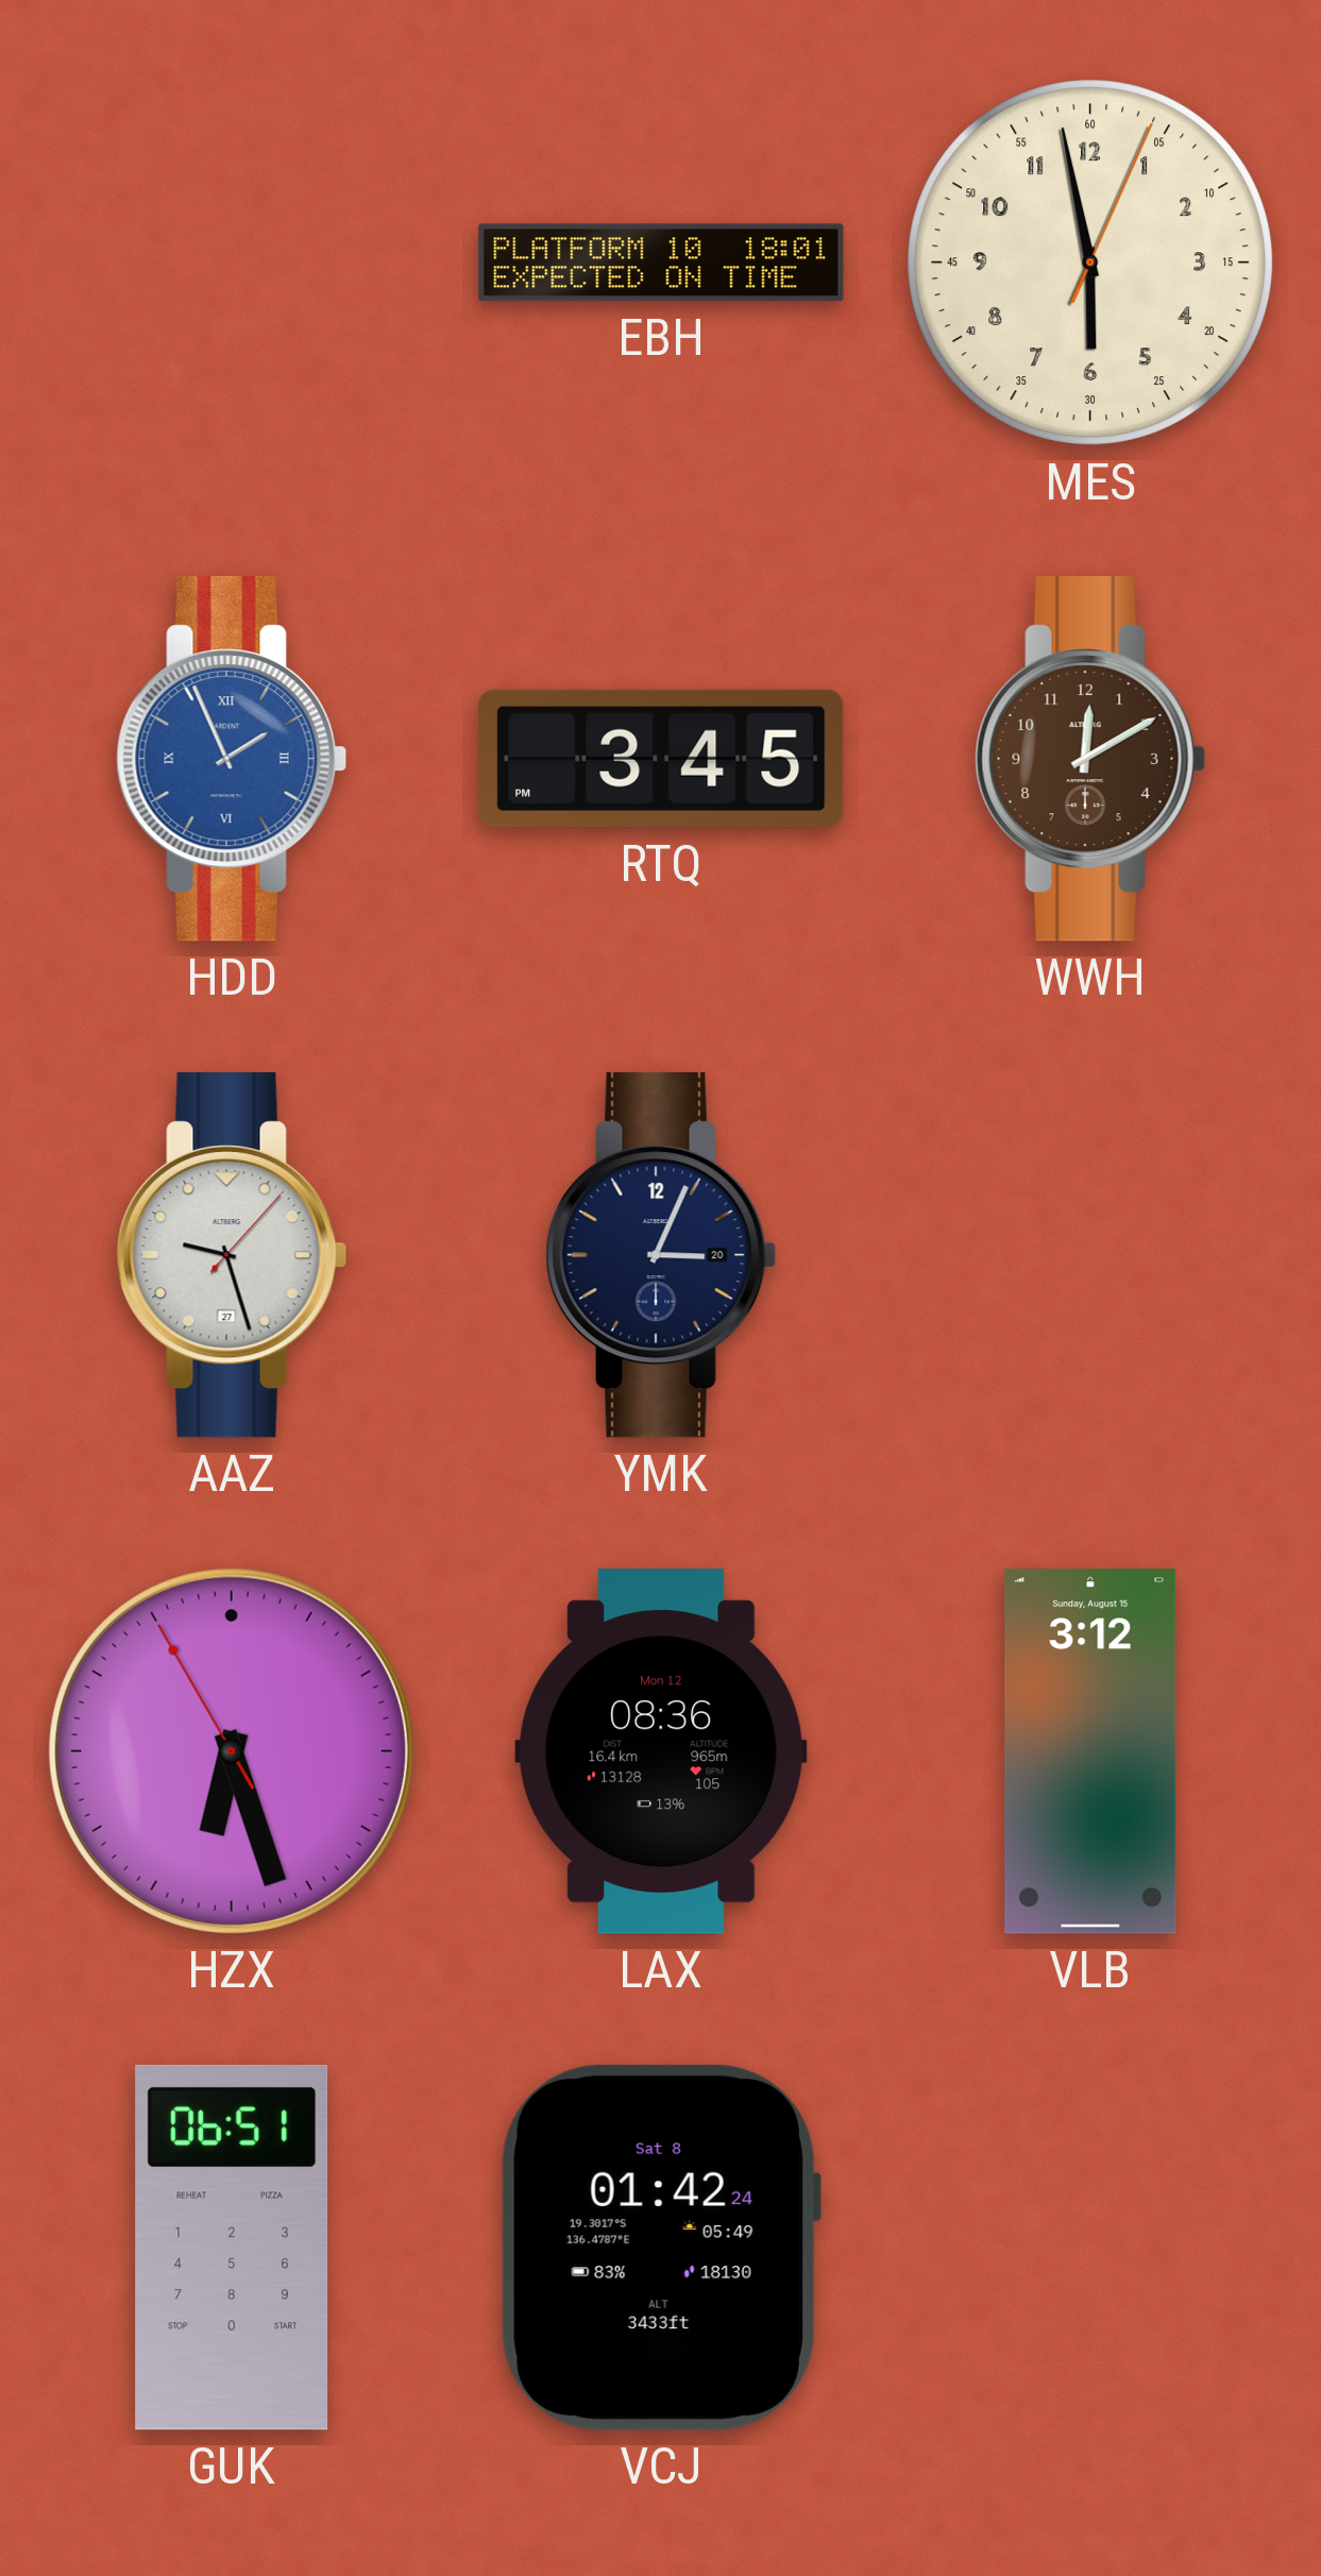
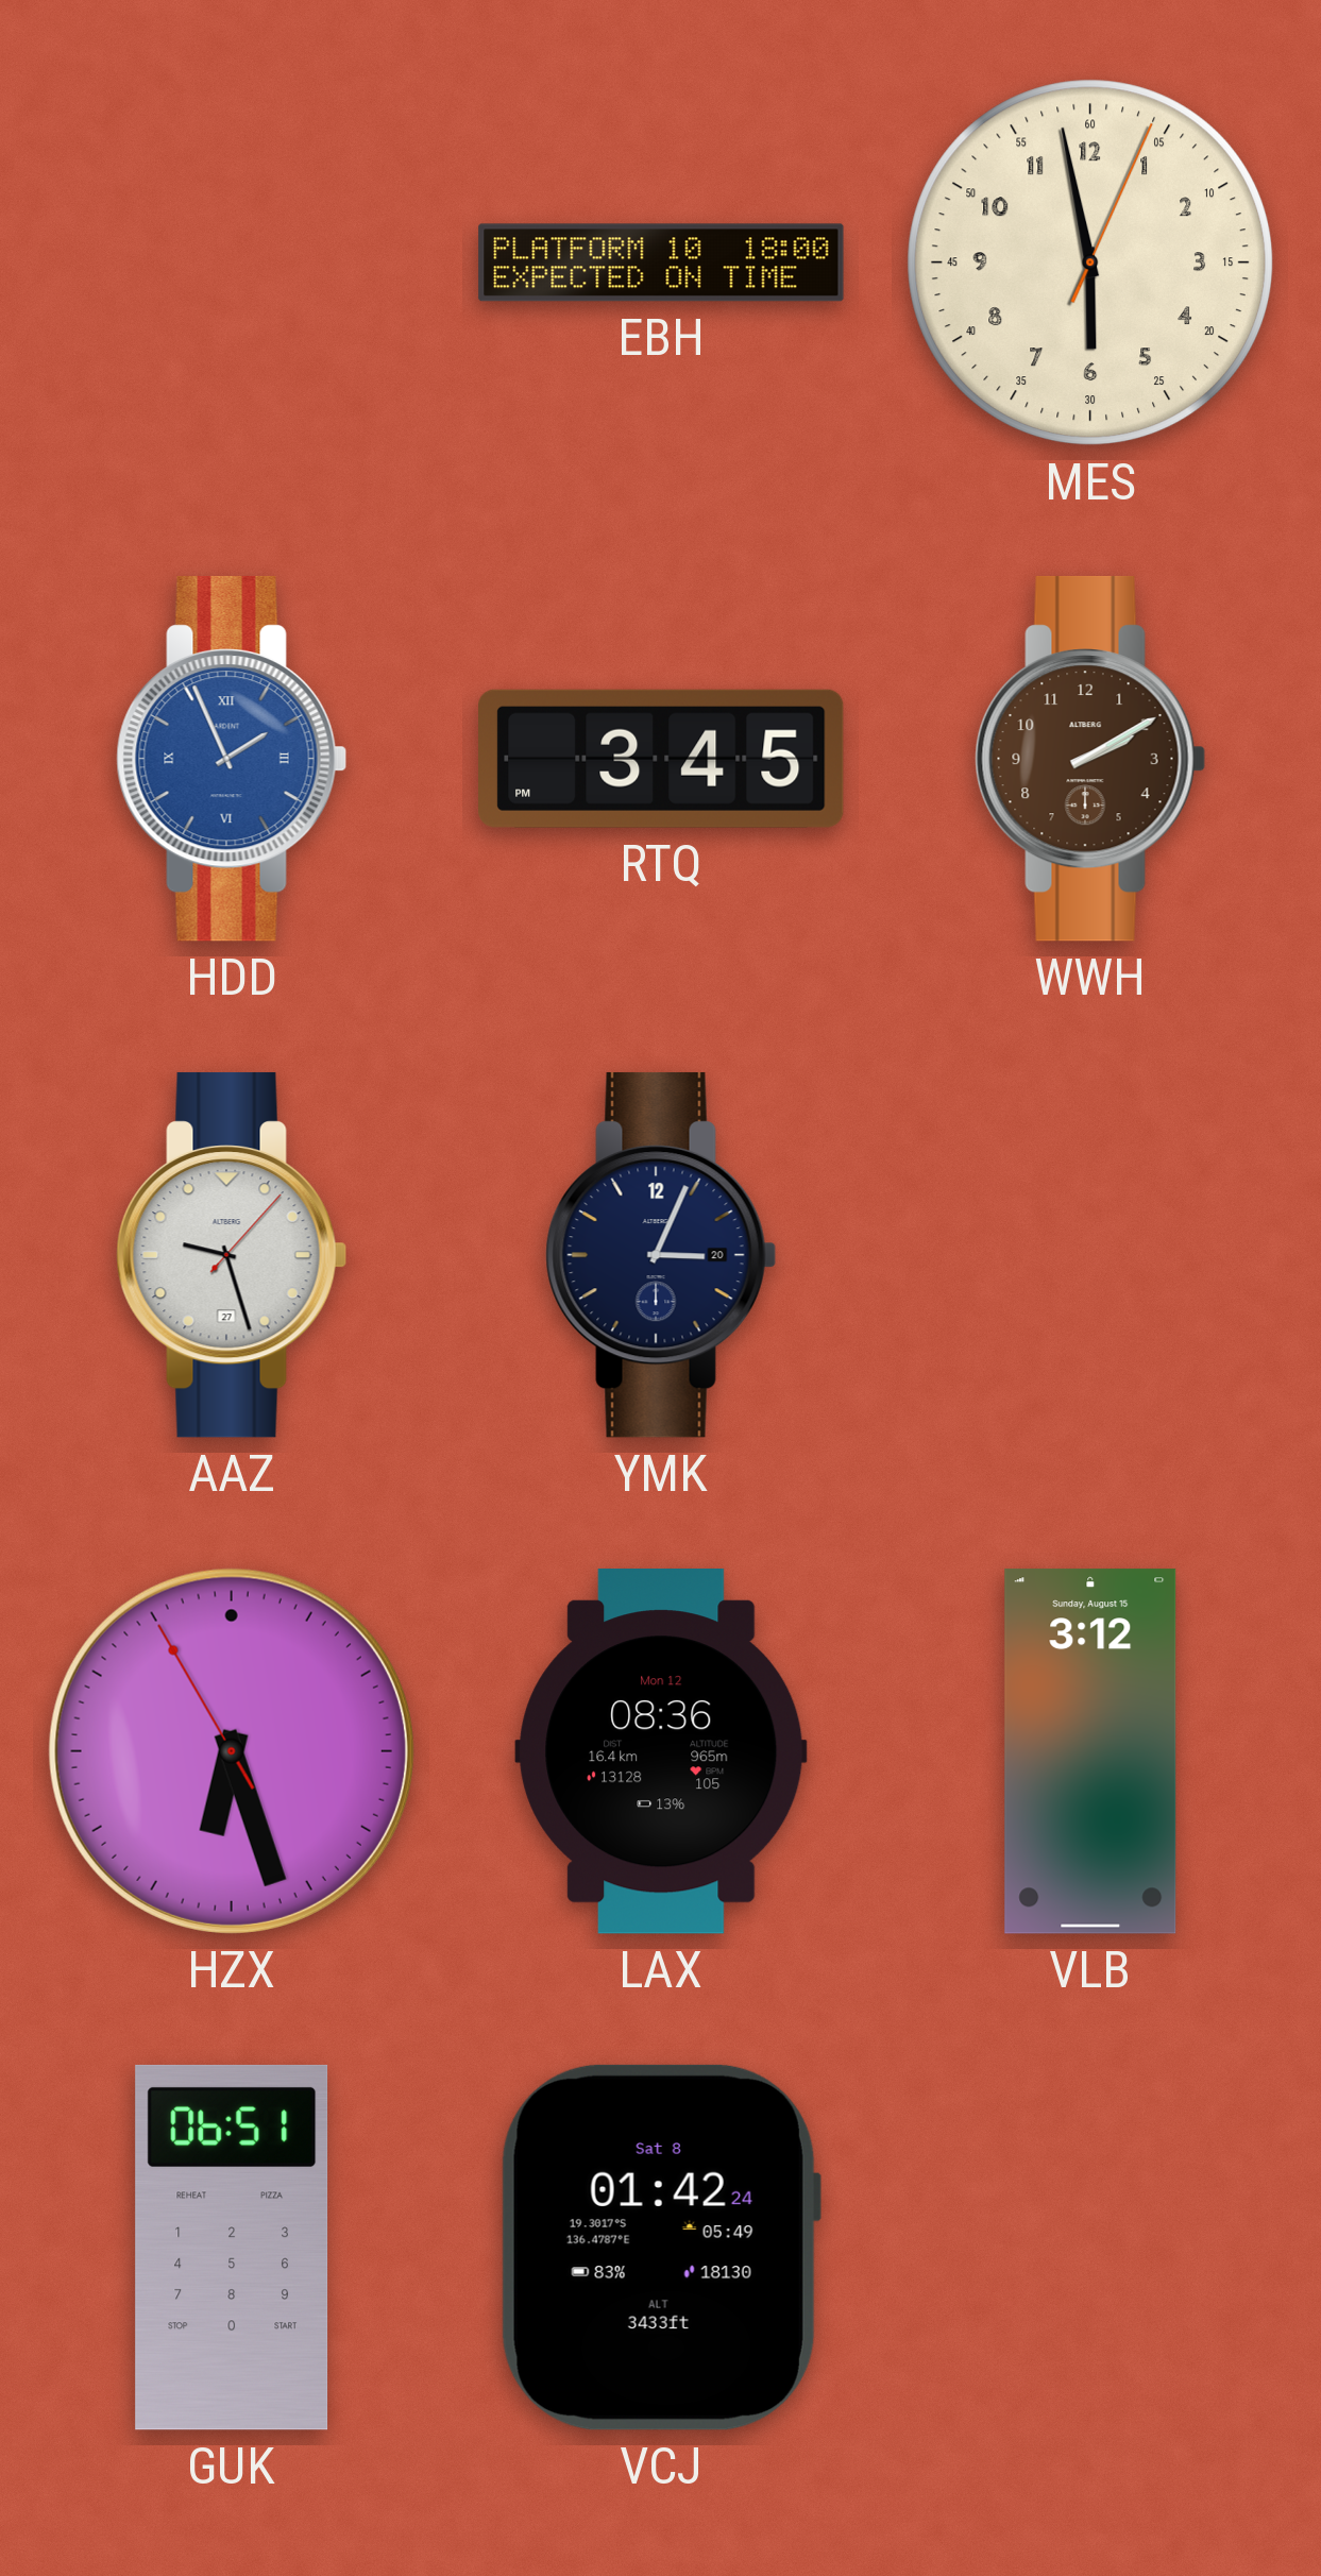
EBH: 18:01 -> 18:00 (661, 262)
WWH: 12:10 -> 2:10 (1090, 759)
